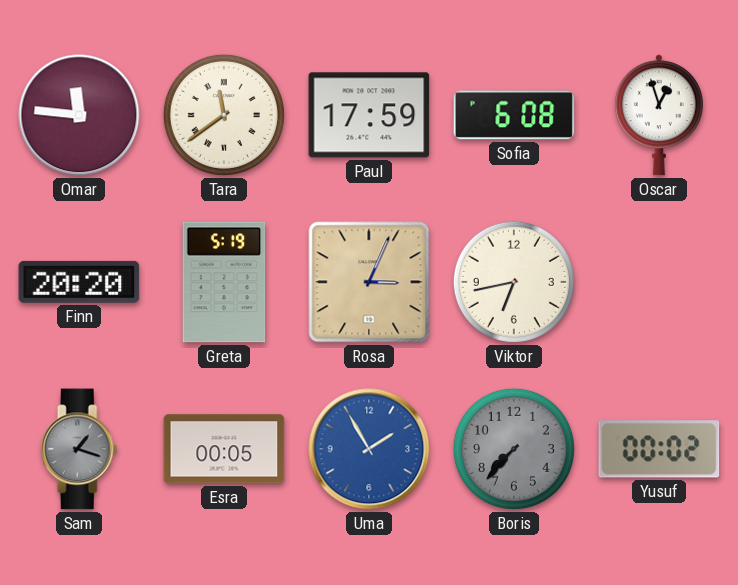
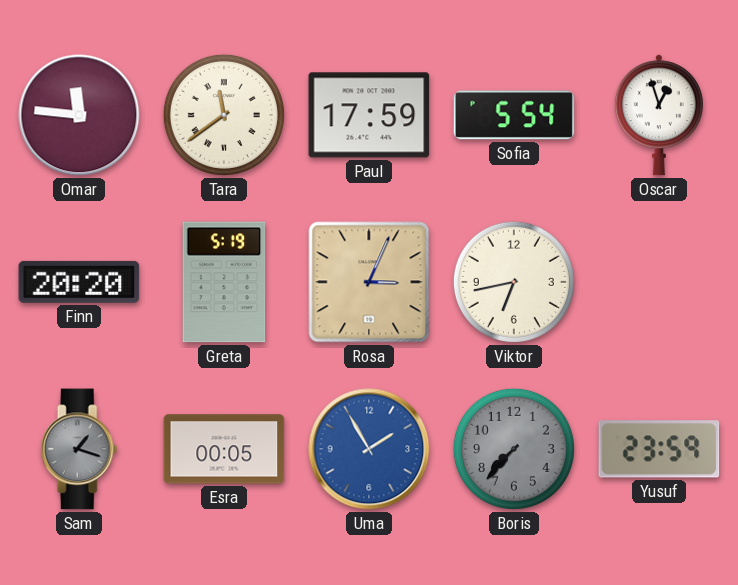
Sofia: 6:08 -> 5:54 (514, 115)
Yusuf: 00:02 -> 23:59 (659, 449)
